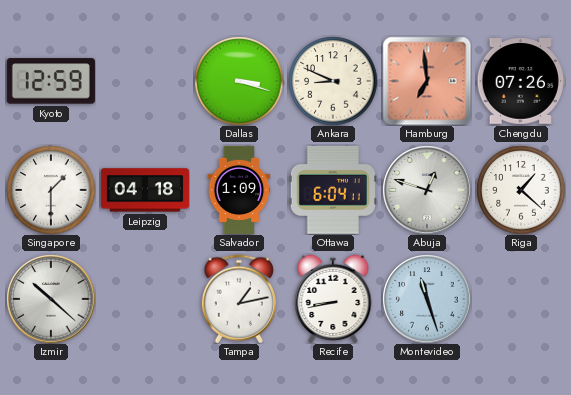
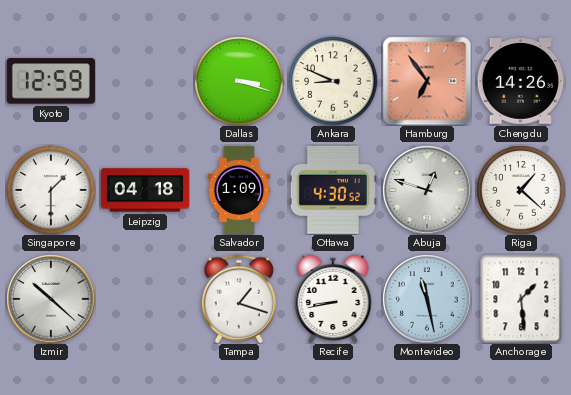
Hamburg: 6:59 -> 6:54 (427, 81)
Chengdu: 07:26 -> 14:26 (521, 82)
Ottawa: 6:04 -> 4:30 (333, 190)
Tampa: 1:13 -> 1:18 (239, 299)
Montevideo: 11:27 -> 11:28 (427, 299)
Anchorage: none -> 1:29 (521, 299)
